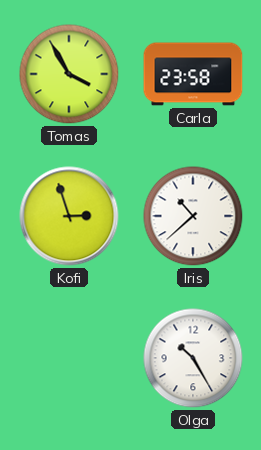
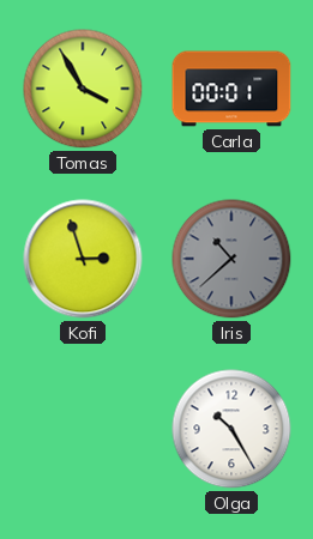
Carla: 23:58 -> 00:01 (231, 89)
Iris dial: white -> grey (231, 259)
